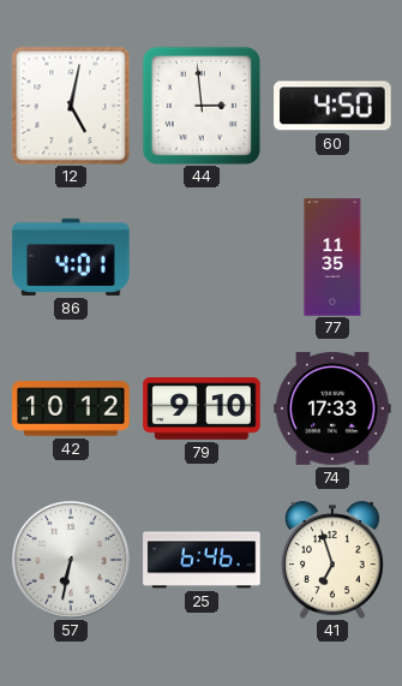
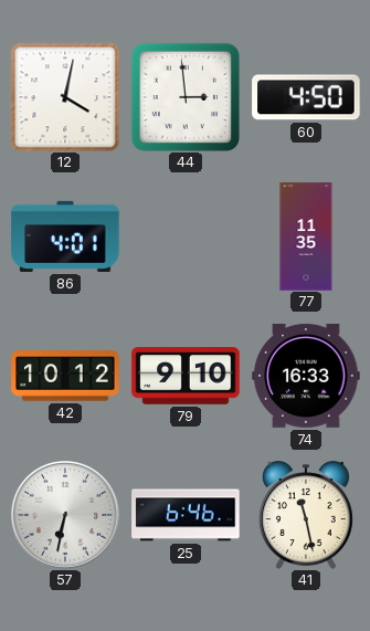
12: 5:02 -> 4:02 (65, 97)
74: 17:33 -> 16:33 (306, 376)
41: 6:57 -> 11:28 (306, 515)
